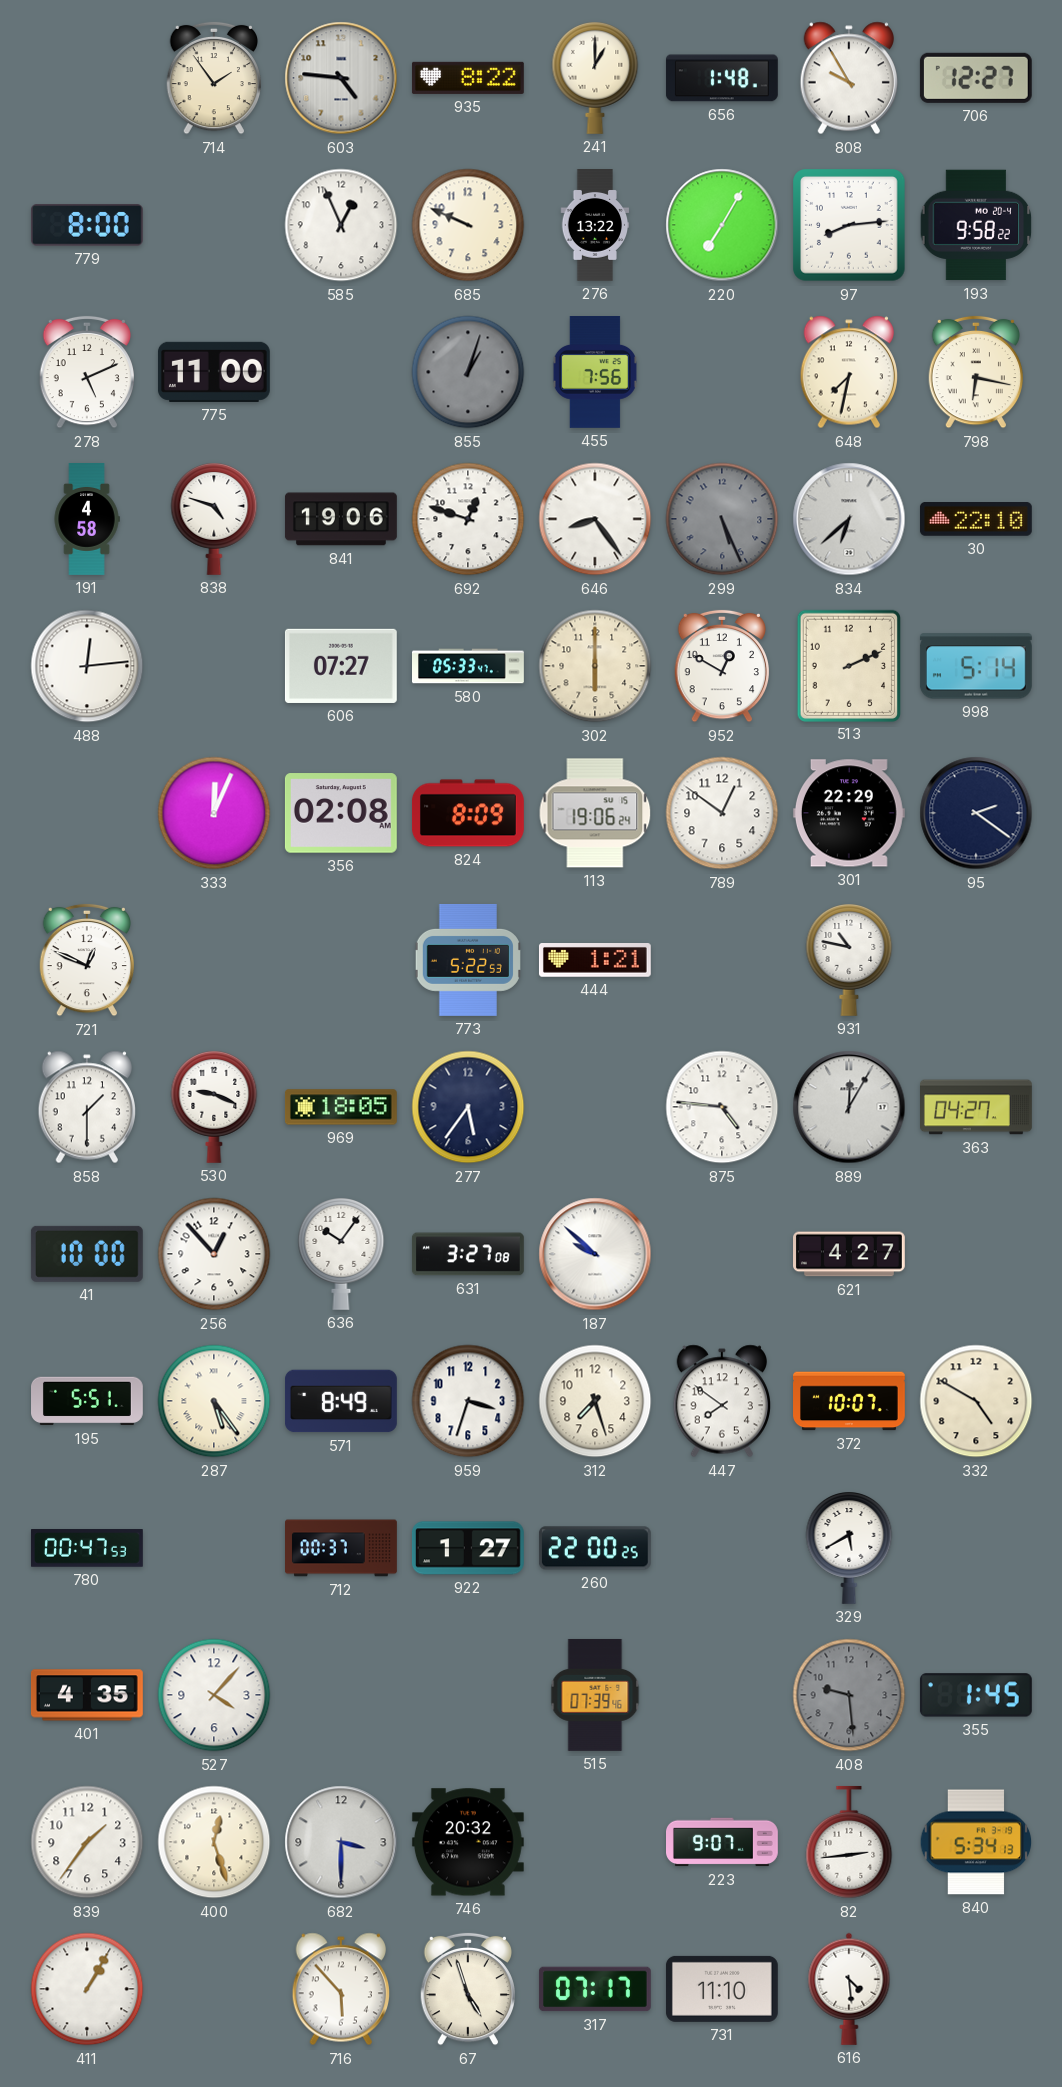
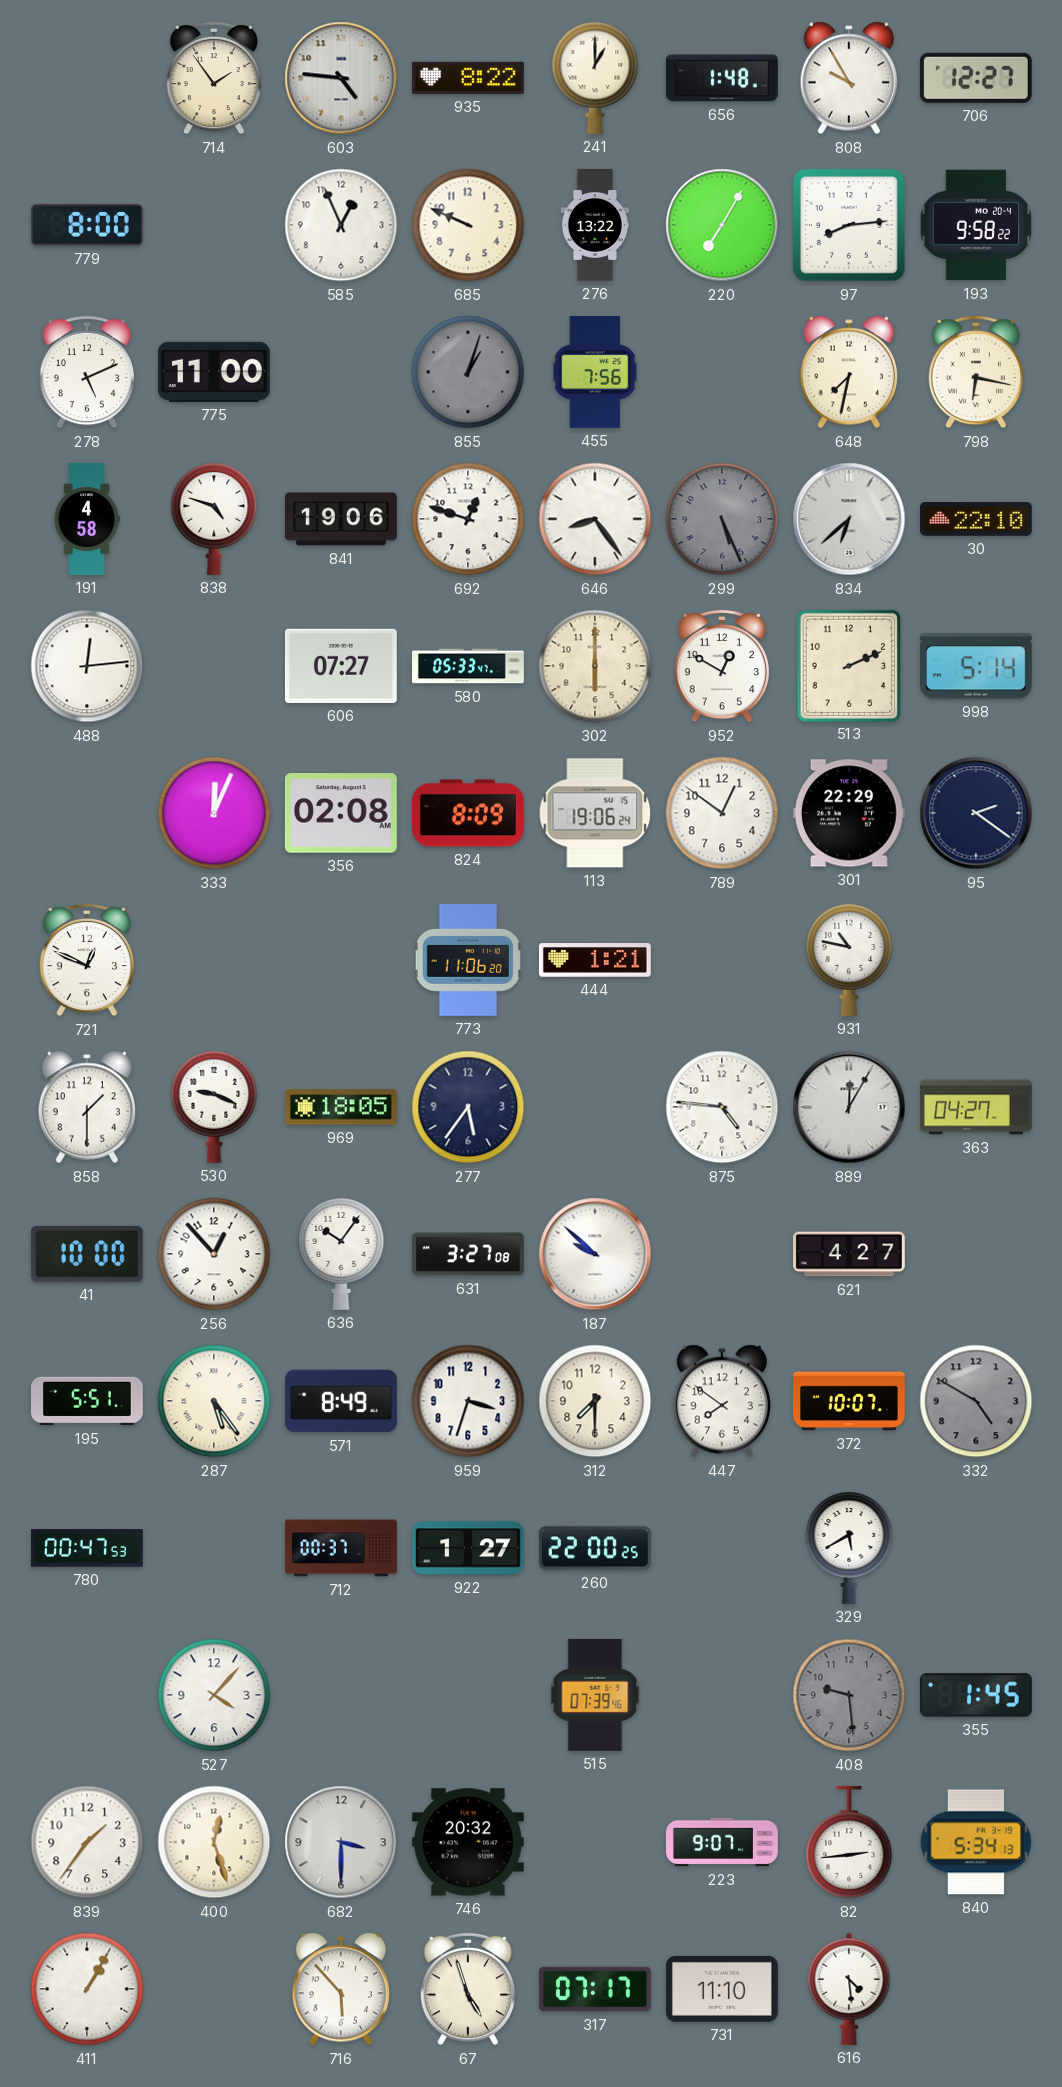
773: 5:22 -> 11:06 (468, 960)
312: 7:27 -> 7:30 (595, 1401)
332 dial: cream -> grey (976, 1401)
401: 4:35 -> none (87, 1695)
